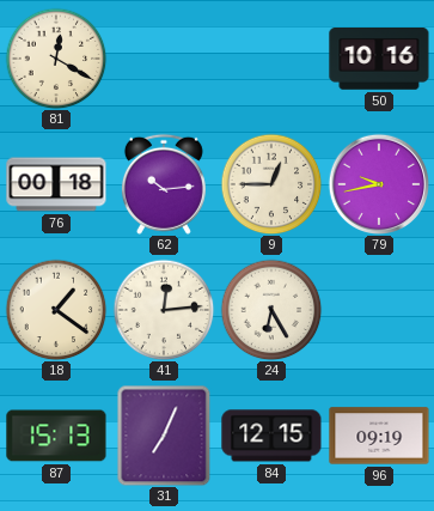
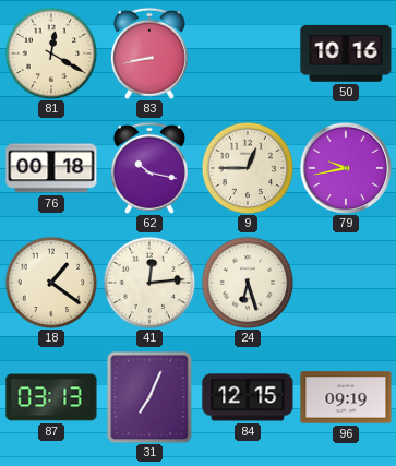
83: none -> 8:43 (149, 53)
62: 10:14 -> 10:17 (149, 168)
24: 6:25 -> 6:27 (248, 283)
87: 15:13 -> 03:13 (51, 397)
